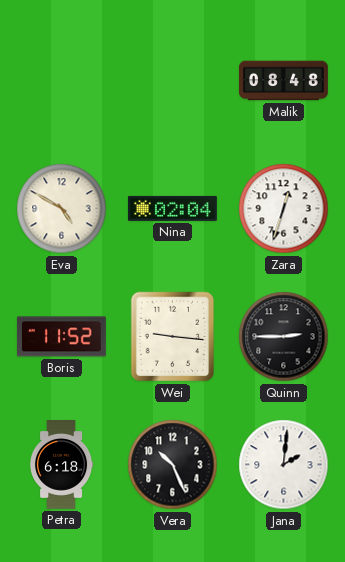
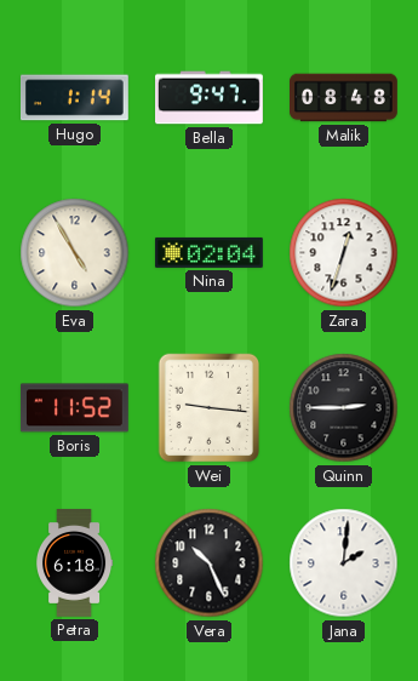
Hugo: none -> 1:14 (74, 98)
Bella: none -> 9:47 (210, 98)
Eva: 4:50 -> 4:55 (75, 253)
